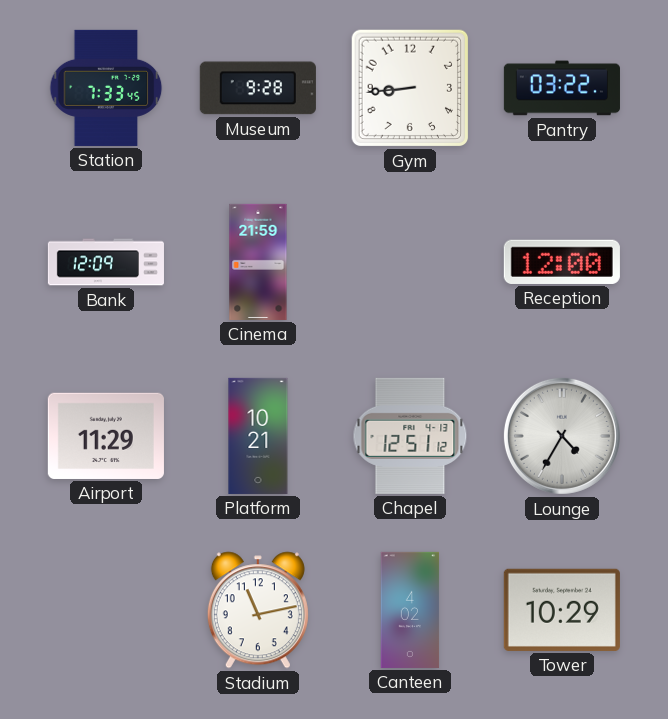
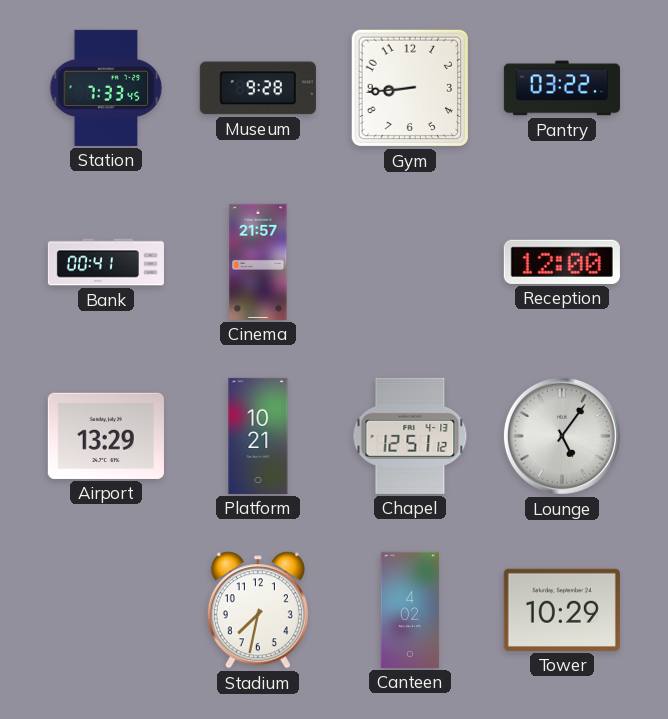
Bank: 12:09 -> 00:41 (106, 262)
Cinema: 21:59 -> 21:57 (258, 262)
Airport: 11:29 -> 13:29 (106, 436)
Lounge: 4:35 -> 5:06 (562, 436)
Stadium: 11:13 -> 7:32 (258, 610)
